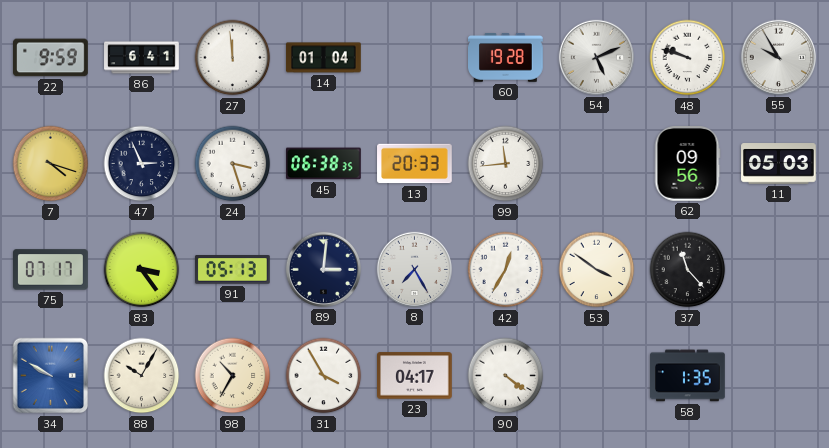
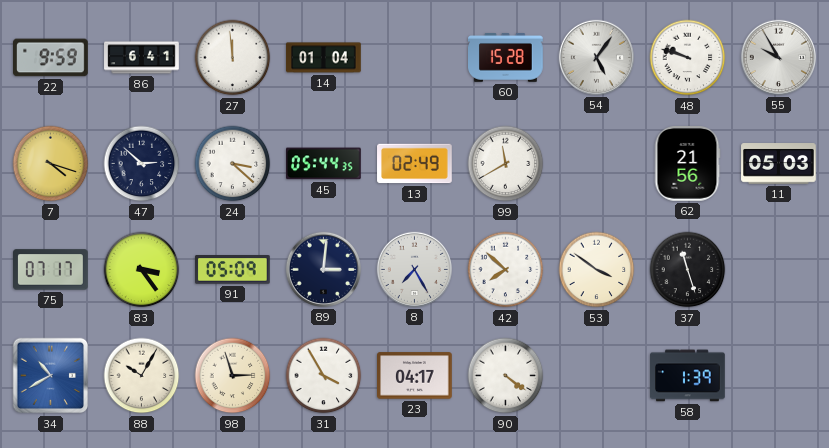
60: 19:28 -> 15:28 (506, 58)
54: 5:11 -> 5:06 (596, 57)
47: 2:56 -> 2:52 (142, 164)
24: 3:27 -> 3:22 (233, 164)
45: 06:38 -> 05:44 (324, 164)
13: 20:33 -> 02:49 (415, 164)
99: 11:44 -> 11:40 (506, 164)
62: 09:56 -> 21:56 (687, 164)
91: 05:13 -> 05:09 (233, 270)
42: 12:35 -> 7:52 (506, 270)
37: 11:23 -> 11:27 (688, 270)
34: 9:50 -> 10:40 (51, 376)
98: 10:35 -> 2:57 (233, 376)
58: 1:35 -> 1:39 (688, 376)
